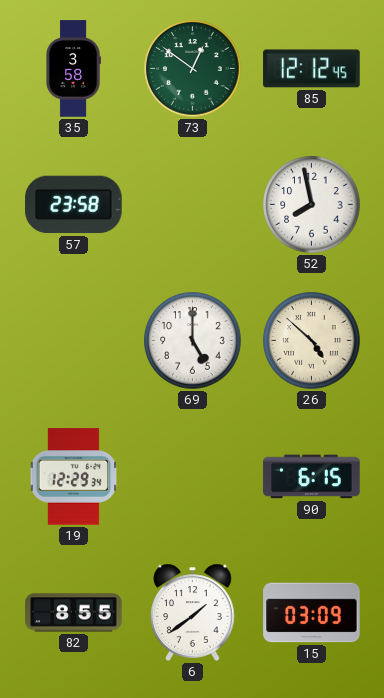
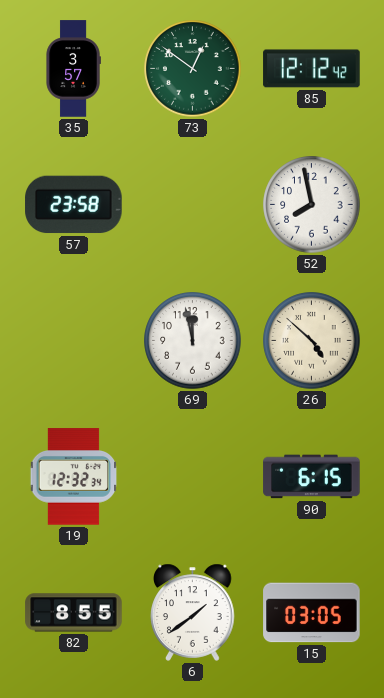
35: 3:58 -> 3:57 (73, 69)
85: 12:12:45 -> 12:12:42 (312, 69)
69: 5:00 -> 11:58 (193, 341)
19: 12:29 -> 12:32 (74, 477)
15: 03:09 -> 03:05 (312, 613)
